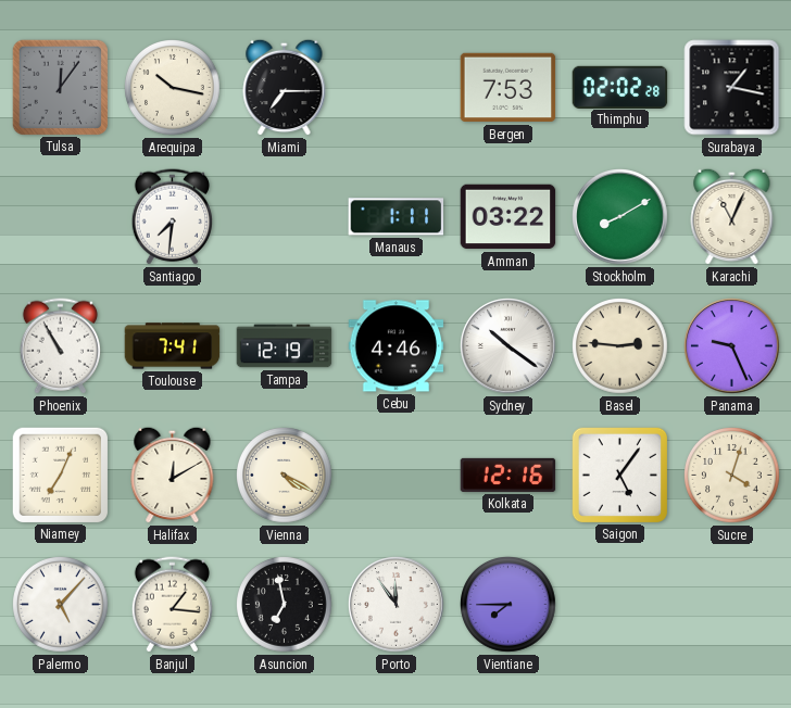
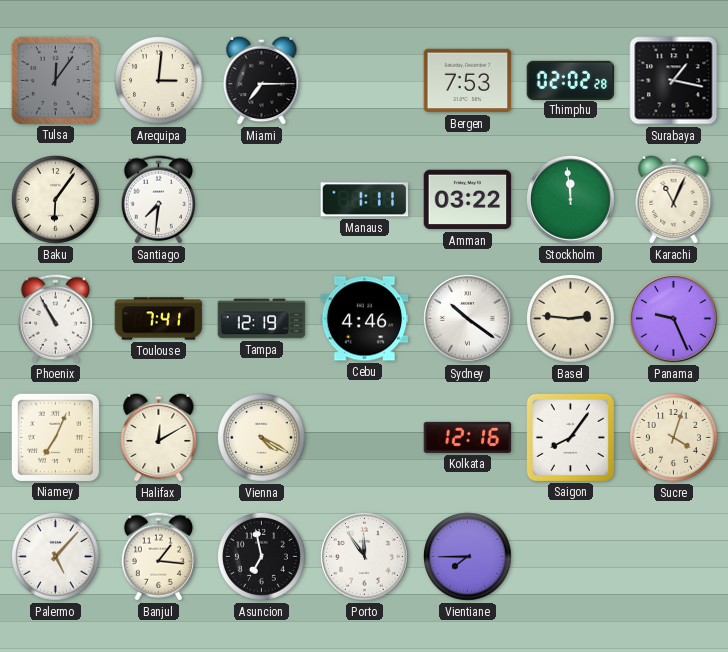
Arequipa: 10:17 -> 3:01 (159, 81)
Baku: none -> 6:06 (56, 200)
Stockholm: 8:10 -> 11:59 (571, 200)
Saigon: 5:06 -> 8:06 (570, 437)
